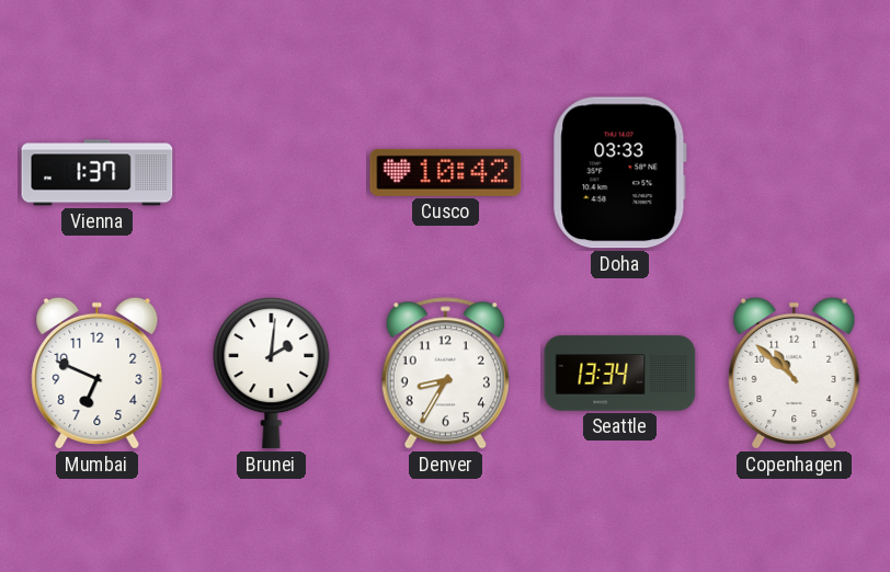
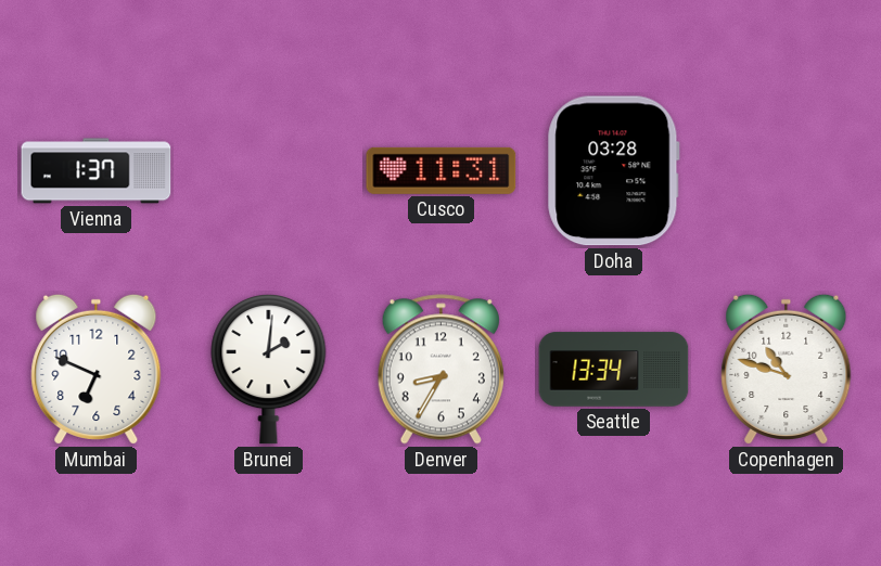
Cusco: 10:42 -> 11:31 (442, 170)
Doha: 03:33 -> 03:28 (613, 171)
Copenhagen: 10:52 -> 10:48 (787, 369)
